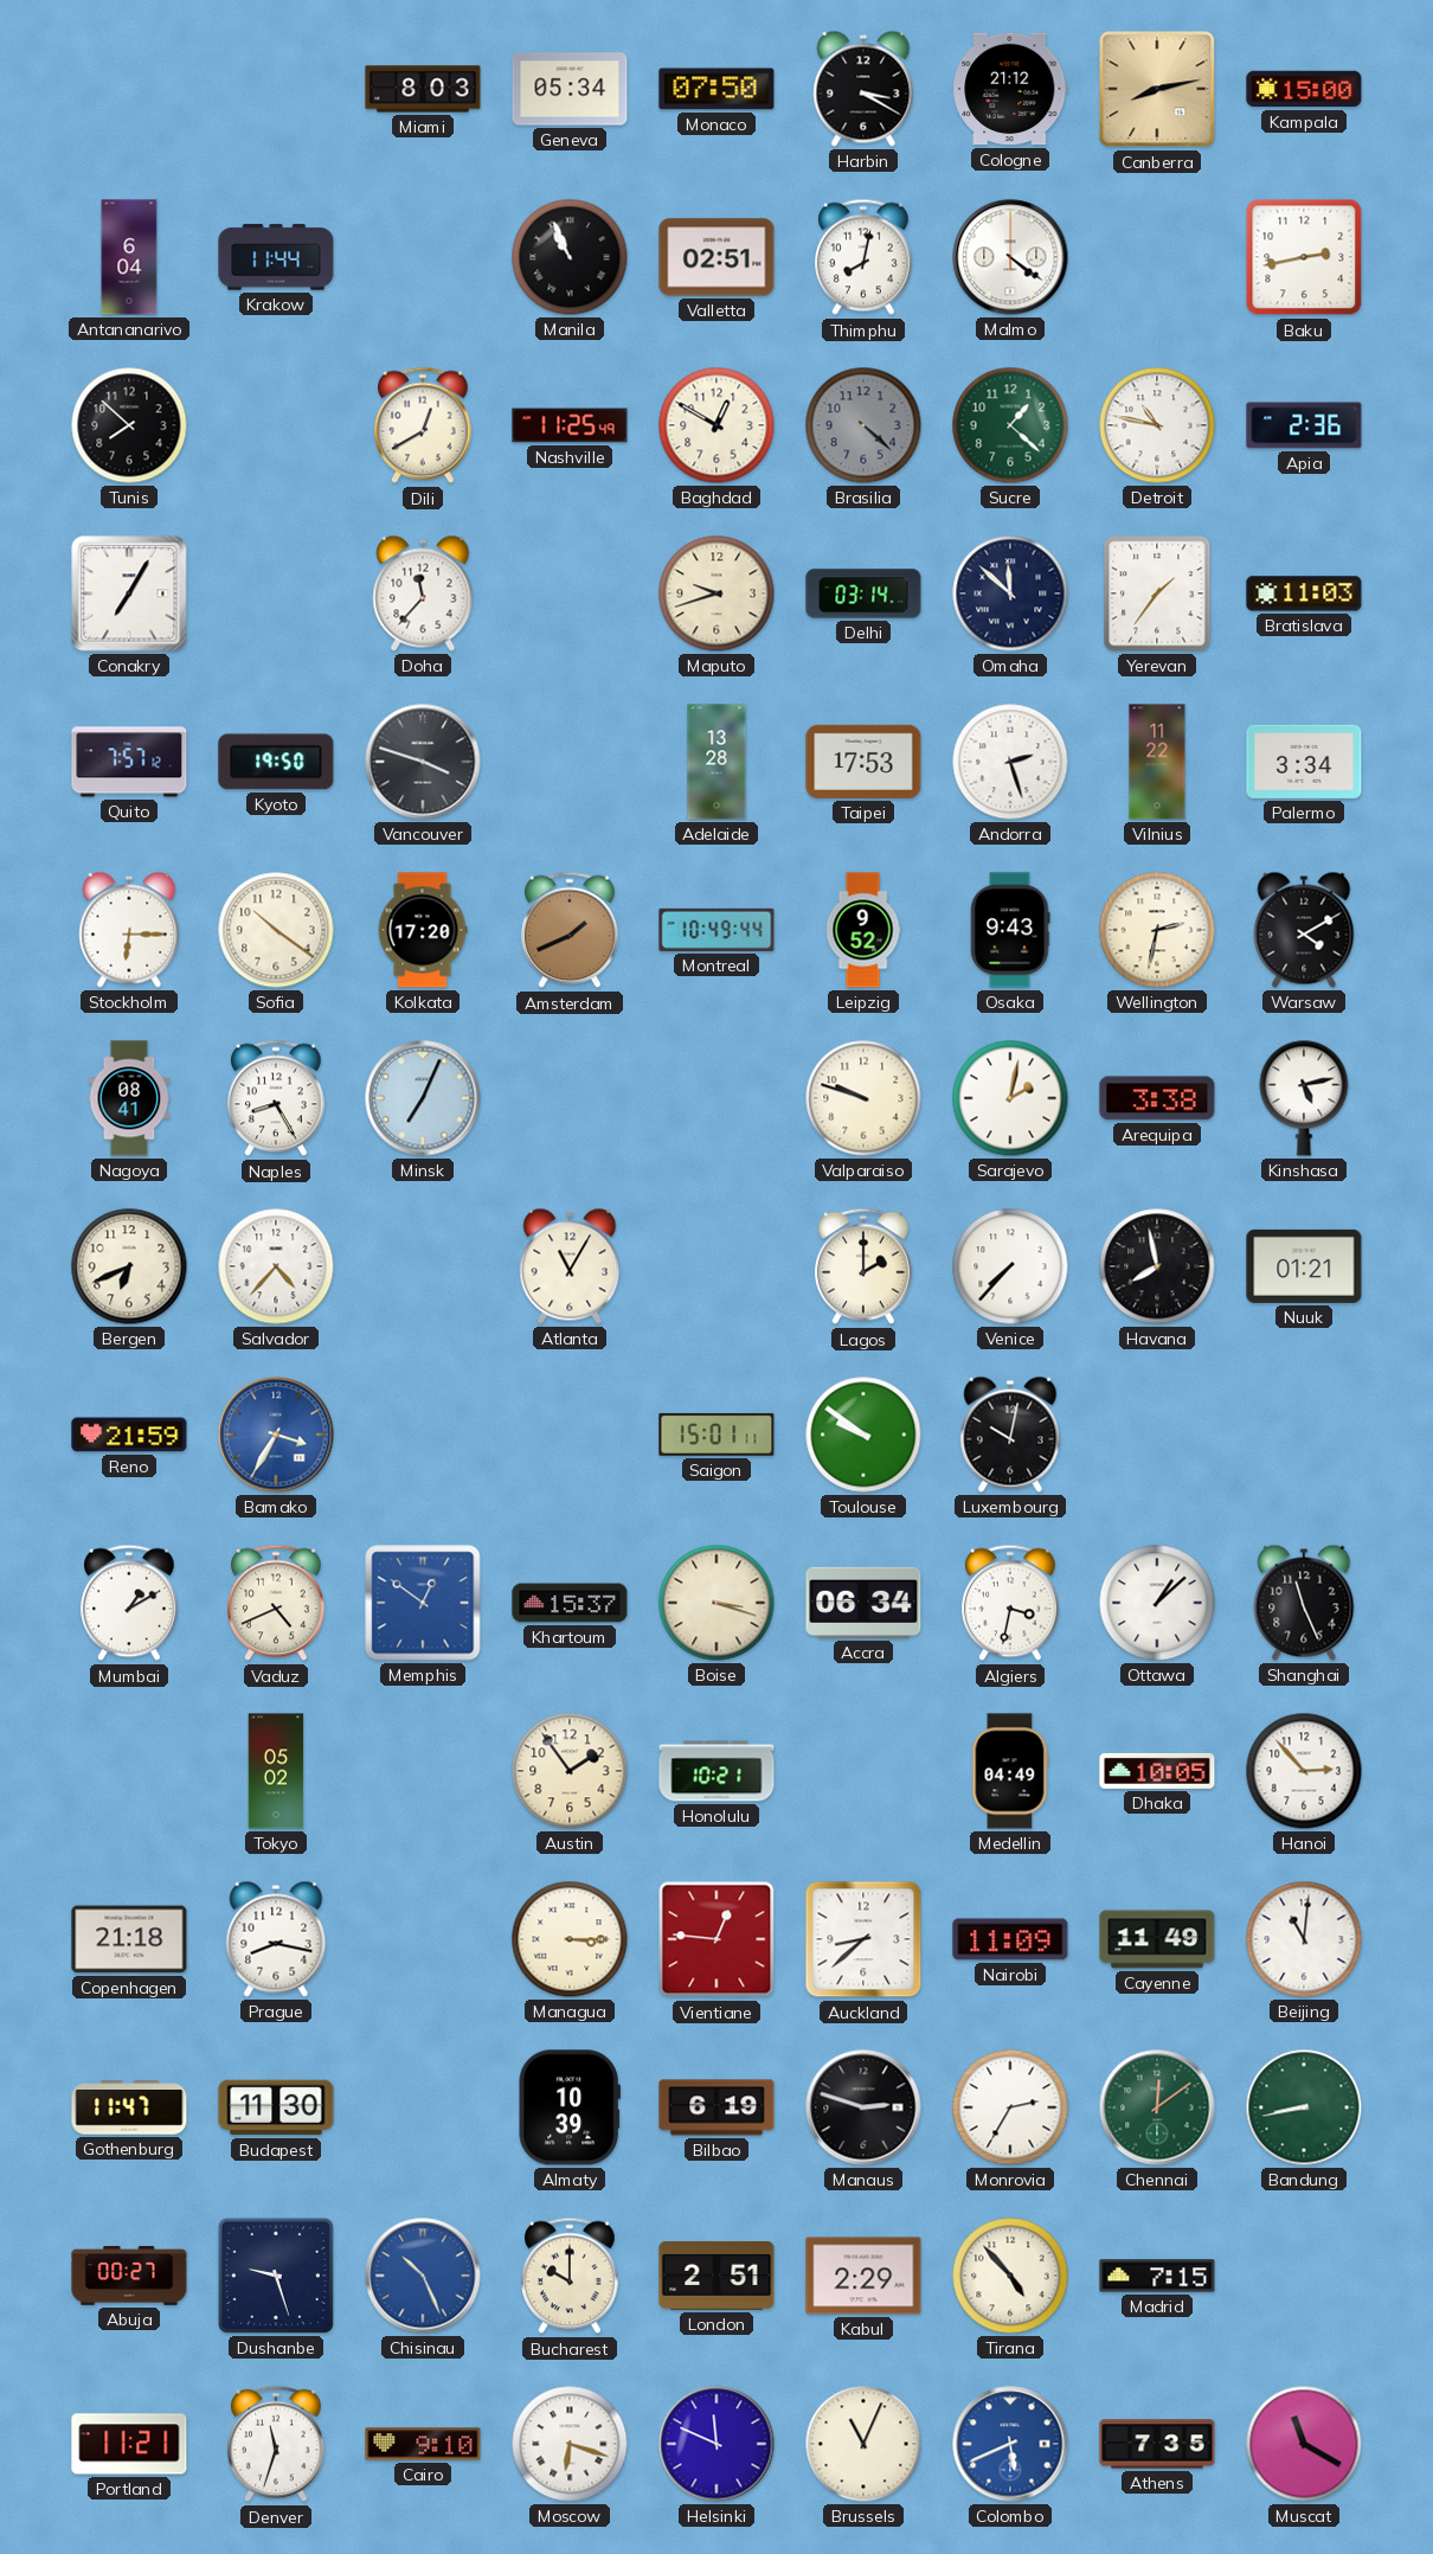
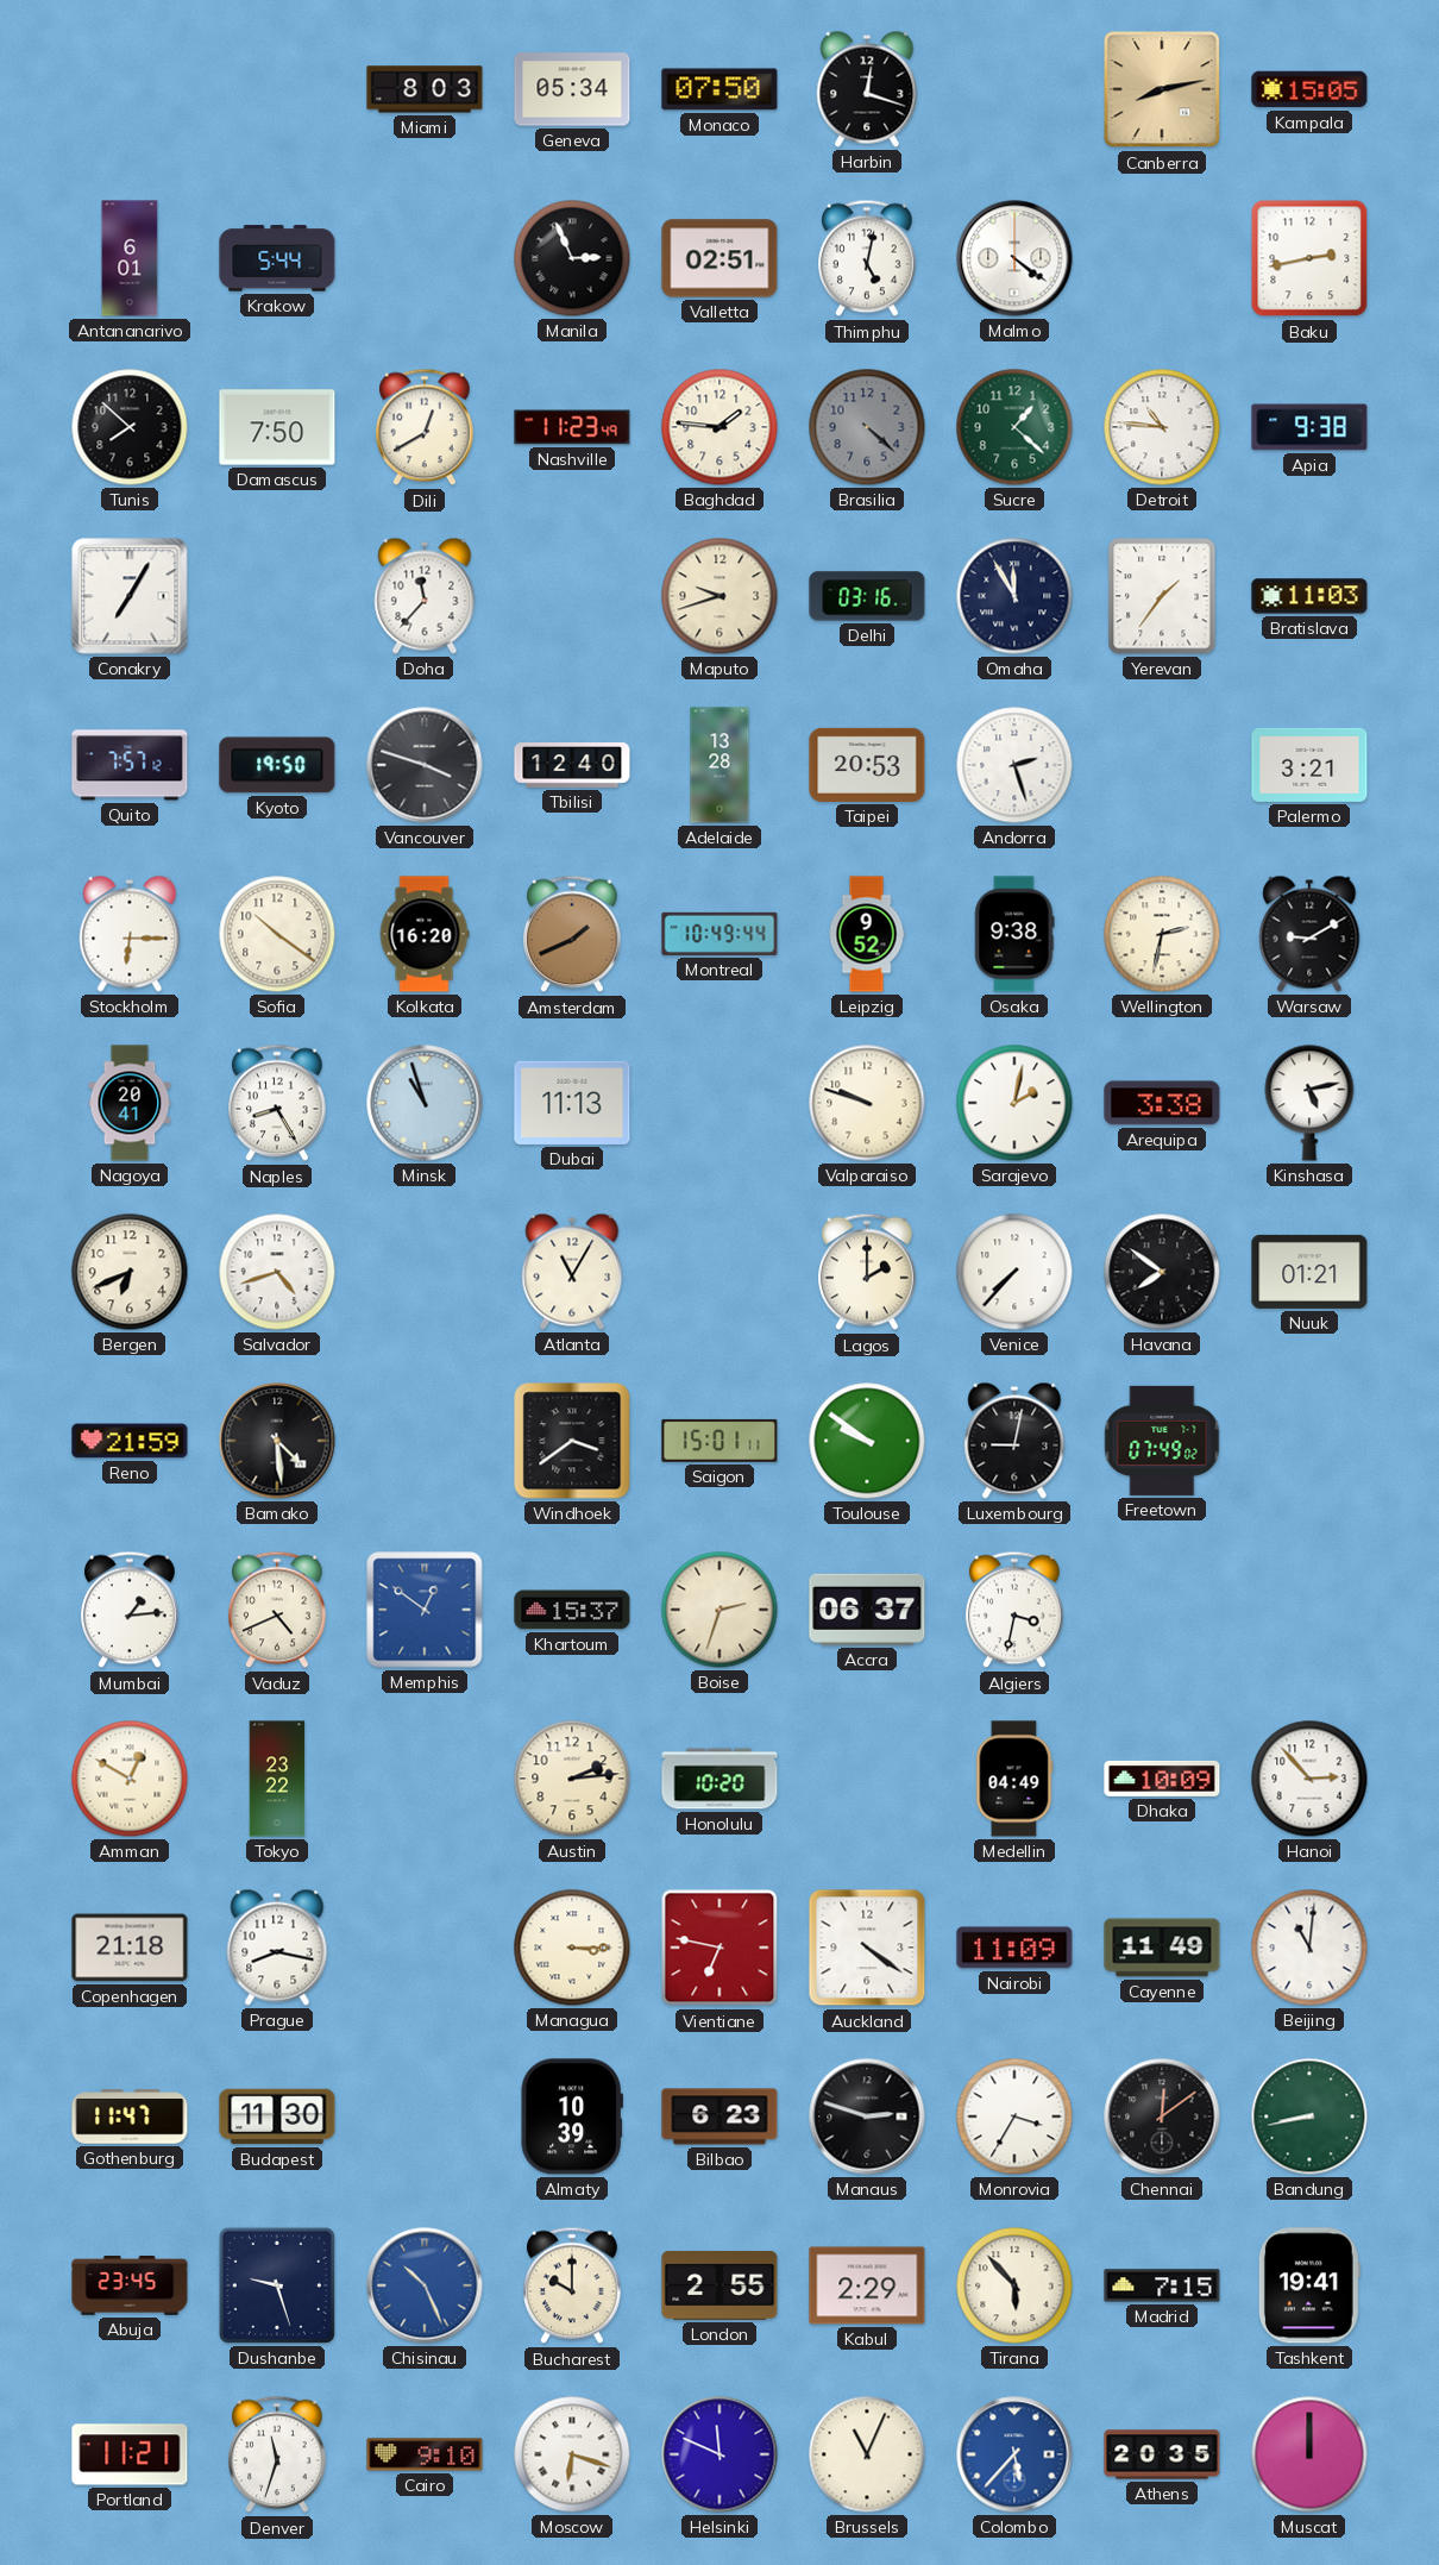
Harbin: 3:20 -> 12:18 (867, 89)
Cologne: 21:12 -> none (1010, 89)
Kampala: 15:00 -> 15:05 (1309, 89)
Antananarivo: 6:04 -> 6:01 (130, 258)
Krakow: 11:44 -> 5:44 (277, 258)
Manila: 10:56 -> 2:56 (572, 258)
Thimphu: 8:02 -> 5:02 (868, 258)
Damascus: none -> 7:50 (277, 427)
Nashville: 11:25 -> 11:23 (572, 427)
Baghdad: 12:50 -> 1:46 (719, 427)
Detroit: 10:47 -> 10:46 (1162, 427)
Apia: 2:36 -> 9:38 (1309, 427)
Delhi: 03:14 -> 03:16 (867, 596)
Omaha: 11:52 -> 11:55 (1014, 596)
Tbilisi: none -> 12:40 (572, 765)
Taipei: 17:53 -> 20:53 (867, 765)
Vilnius: 11:22 -> none (1157, 762)
Palermo: 3:34 -> 3:21 (1309, 765)
Kolkata: 17:20 -> 16:20 (425, 934)
Osaka: 9:43 -> 9:38 (1014, 934)
Warsaw: 4:10 -> 9:10 (1309, 934)
Nagoya: 08:41 -> 20:41 (130, 1103)
Minsk: 7:04 -> 10:57 (425, 1103)
Dubai: none -> 11:13 (572, 1103)
Salvador: 4:37 -> 4:42 (277, 1272)
Havana: 7:58 -> 7:51 (1162, 1272)
Bamako: 3:35 -> 4:29 (277, 1441)
Bamako dial: blue -> black (277, 1441)
Windhoek: none -> 3:39 (572, 1441)
Luxembourg: 10:02 -> 9:02 (1014, 1441)
Freetown: none -> 07:49 (1162, 1441)
Mumbai: 1:10 -> 1:14 (131, 1610)
Boise: 3:18 -> 2:33 (719, 1610)
Accra: 06:34 -> 06:37 (867, 1610)
Ottawa: 1:08 -> none (1157, 1603)
Shanghai: 11:26 -> none (1304, 1603)
Amman: none -> 12:50 (130, 1779)
Tokyo: 05:02 -> 23:22 (277, 1779)
Austin: 1:54 -> 2:14 (572, 1779)
Honolulu: 10:21 -> 10:20 (719, 1779)
Dhaka: 10:05 -> 10:09 (1162, 1779)
Vientiane: 12:46 -> 6:47 (719, 1948)
Auckland: 8:38 -> 4:21 (867, 1948)
Bilbao: 6:19 -> 6:23 (719, 2116)
Monrovia: 2:35 -> 3:35 (1014, 2116)
Chennai dial: green -> black (1162, 2116)
Abuja: 00:27 -> 23:45 (130, 2287)
London: 2:51 -> 2:55 (719, 2285)
Tirana: 4:53 -> 5:53 (1014, 2285)
Tashkent: none -> 19:41 (1309, 2285)
Colombo: 5:41 -> 5:37 (1014, 2454)
Athens: 7:35 -> 20:35 (1162, 2454)
Muscat: 11:20 -> 12:00 (1309, 2454)
